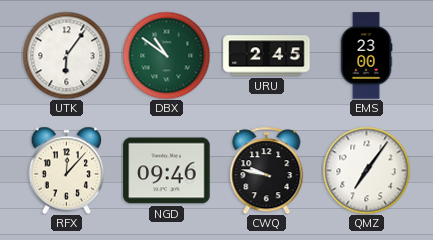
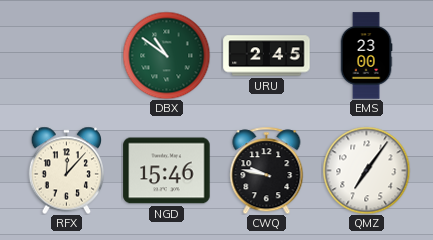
UTK: 6:06 -> none (66, 55)
NGD: 09:46 -> 15:46 (167, 171)
